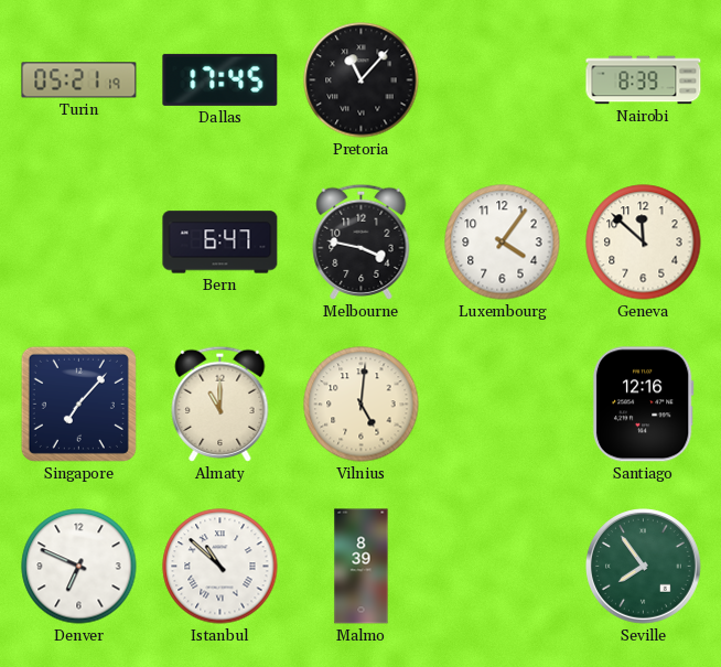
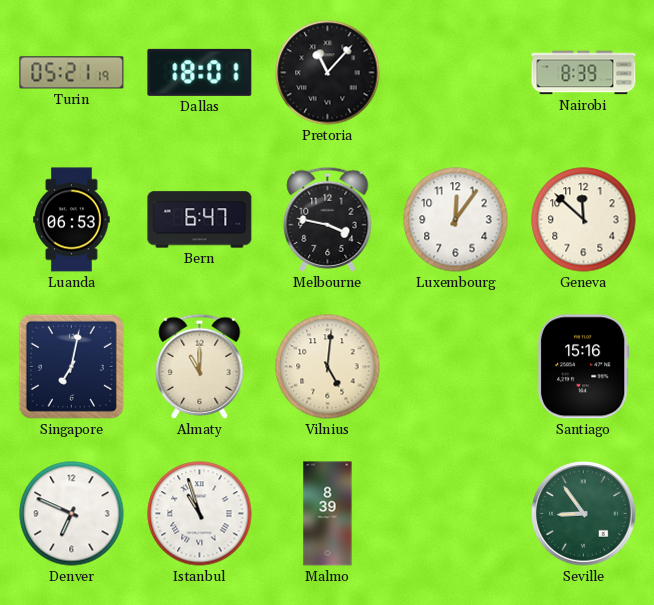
Dallas: 17:45 -> 18:01 (200, 72)
Luanda: none -> 06:53 (72, 220)
Luxembourg: 4:06 -> 12:06 (456, 220)
Singapore: 7:07 -> 7:02 (71, 366)
Santiago: 12:16 -> 15:16 (583, 367)
Istanbul: 10:52 -> 10:57 (200, 514)
Seville: 7:54 -> 8:54 (584, 514)
